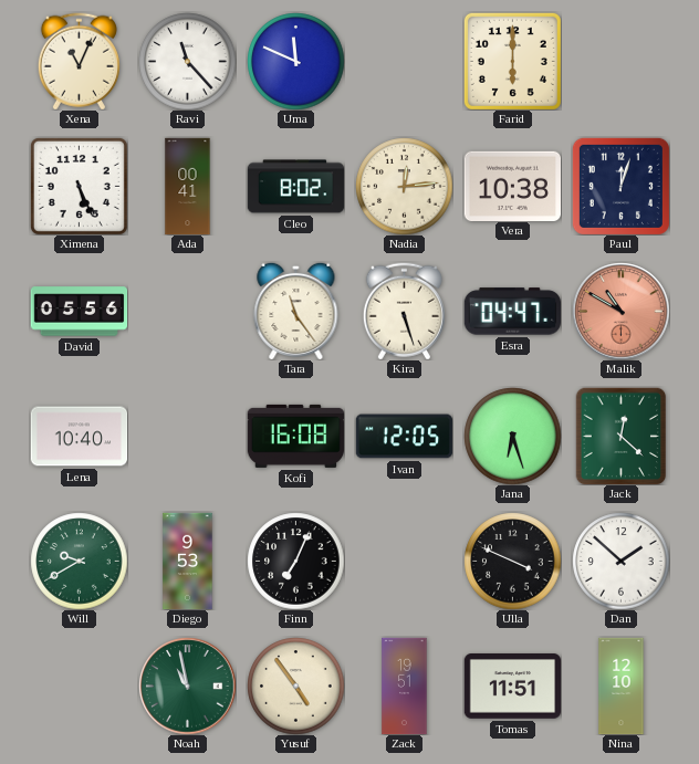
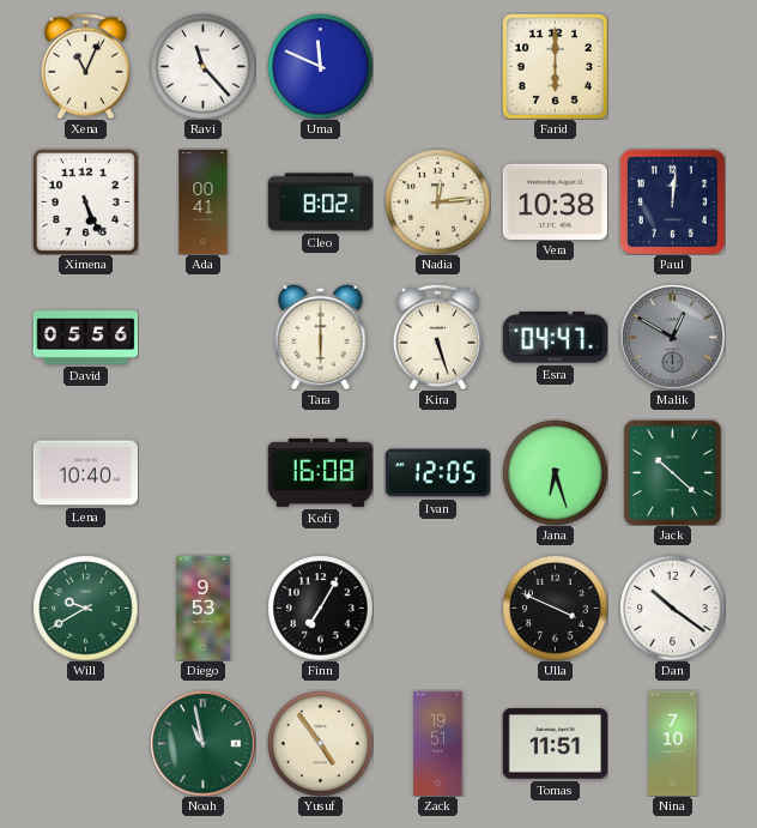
Paul: 12:03 -> 12:01 (672, 201)
Tara: 11:24 -> 6:00 (321, 337)
Malik: 10:50 -> 12:50 (672, 337)
Malik dial: salmon -> grey (672, 337)
Jack: 12:22 -> 10:22 (673, 472)
Finn: 7:04 -> 7:05 (320, 608)
Dan: 1:52 -> 10:21 (672, 608)
Nina: 12:10 -> 7:10 (673, 743)
